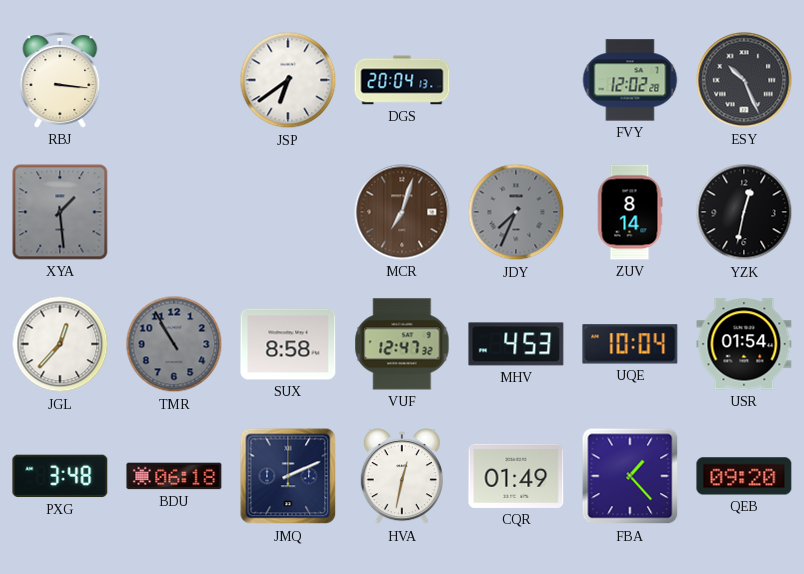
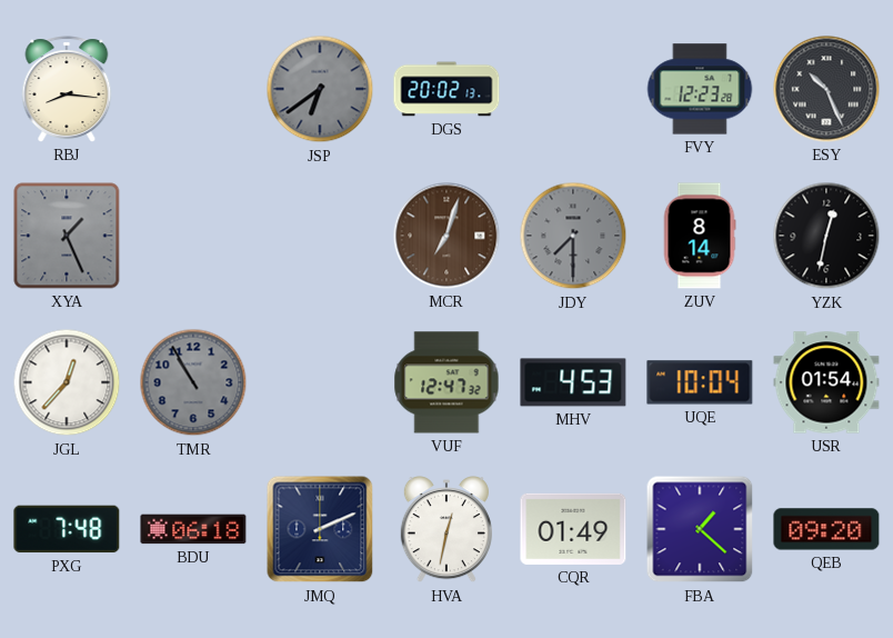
RBJ: 3:16 -> 8:16 (67, 89)
JSP dial: white -> grey (320, 89)
DGS: 20:04 -> 20:02 (446, 89)
FVY: 12:02 -> 12:23 (700, 89)
XYA: 1:29 -> 1:26 (67, 236)
JDY: 7:34 -> 7:30 (573, 236)
SUX: 8:58 -> none (288, 344)
PXG: 3:48 -> 7:48 (67, 529)
FBA: 1:23 -> 1:22 (700, 529)
